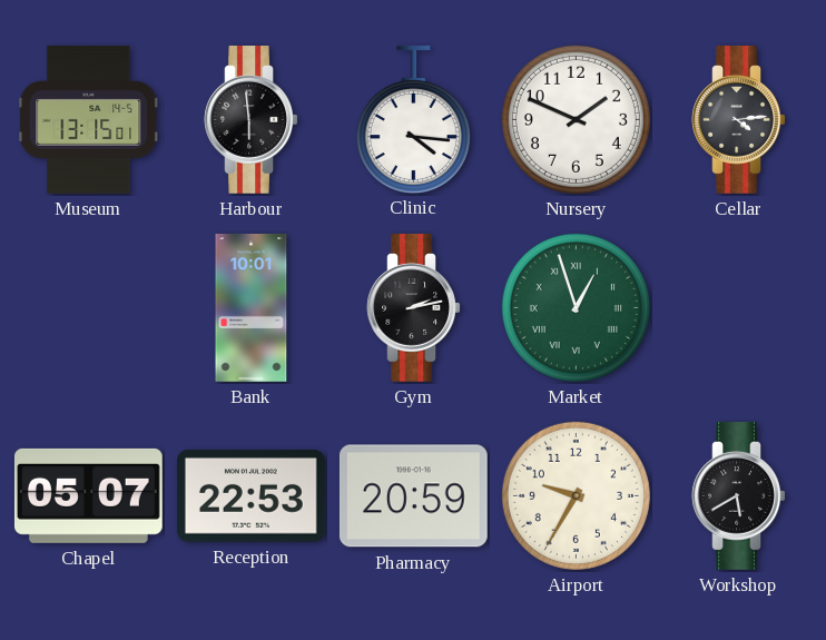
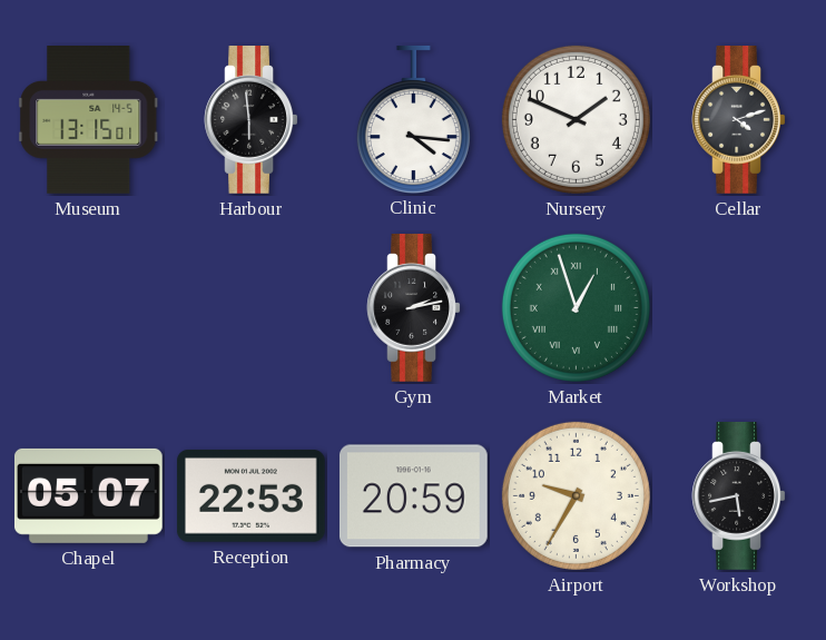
Cellar: 4:14 -> 4:12 (739, 120)
Bank: 10:01 -> none (252, 308)
Workshop: 5:40 -> 5:43 (739, 496)
